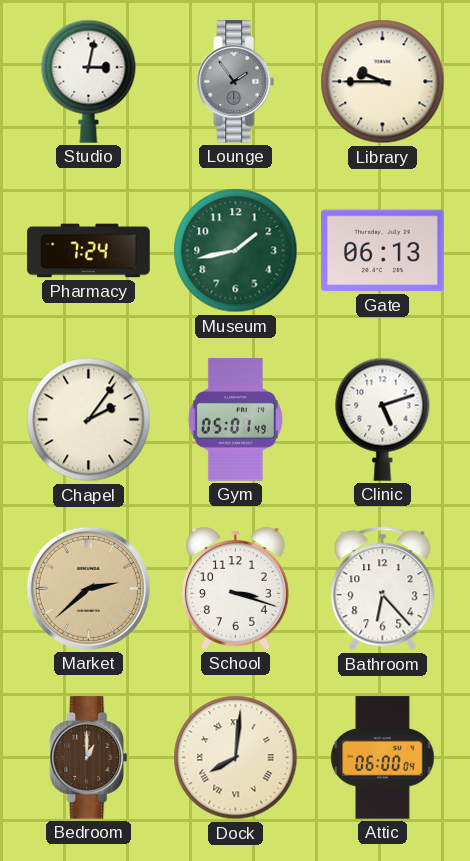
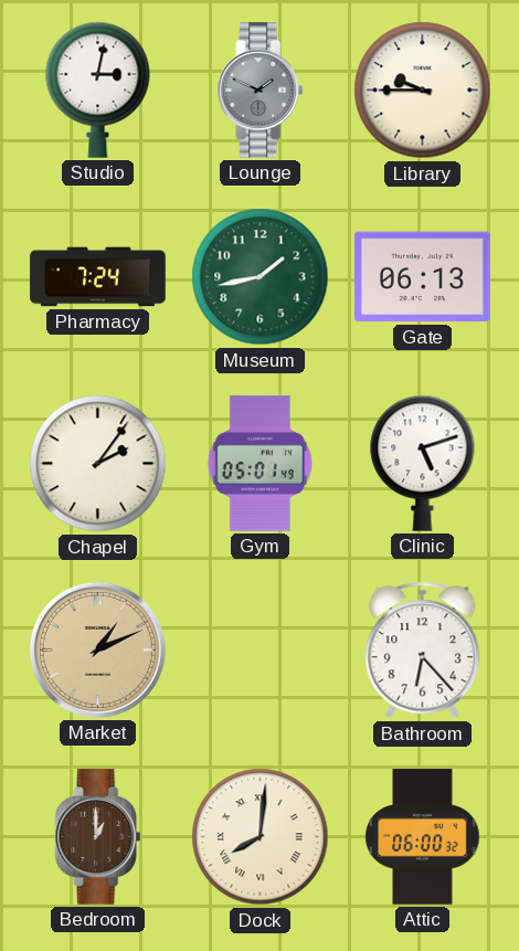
Lounge: 1:54 -> 1:49 (261, 91)
Market: 2:38 -> 1:11 (97, 649)
School: 3:18 -> none (235, 588)
Attic: 06:00:04 -> 06:00:32 (423, 837)
